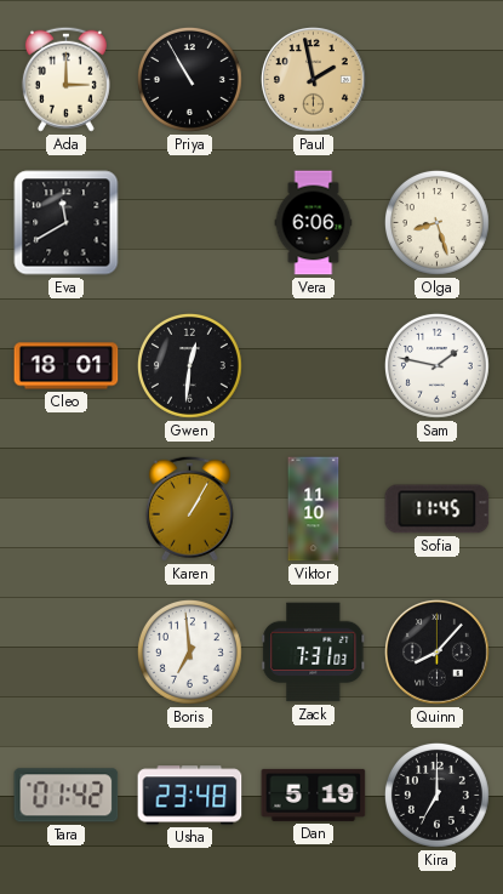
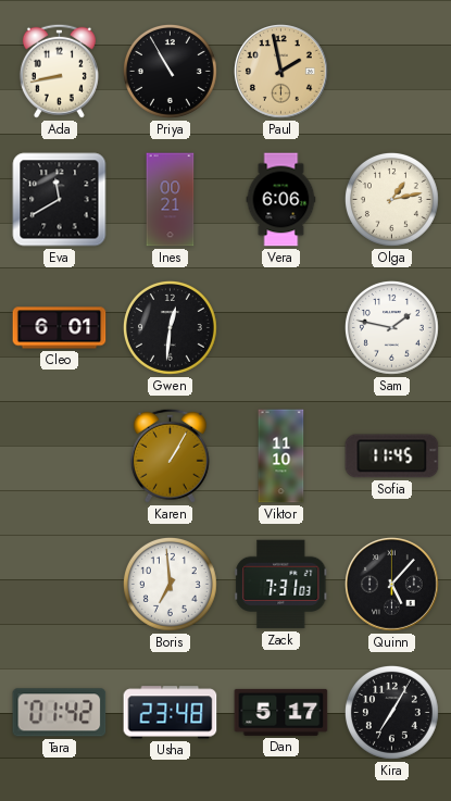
Ada: 3:00 -> 8:43 (59, 71)
Ines: none -> 00:21 (171, 200)
Olga: 8:27 -> 1:13 (391, 199)
Cleo: 18:01 -> 6:01 (60, 328)
Quinn: 8:07 -> 5:07 (392, 585)
Dan: 5:19 -> 5:17 (281, 712)
Kira: 7:00 -> 7:05 (391, 712)
